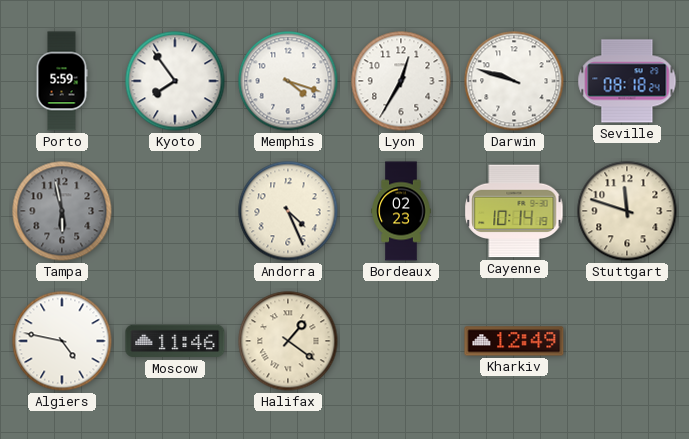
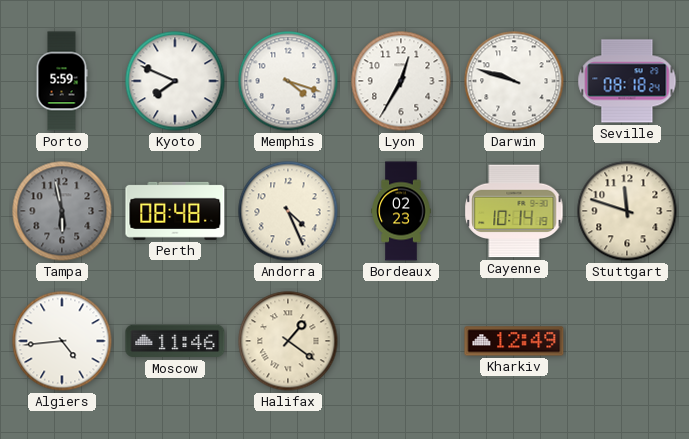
Kyoto: 7:54 -> 7:49 (175, 81)
Perth: none -> 08:48 (175, 211)
Algiers: 4:47 -> 4:44 (62, 341)
